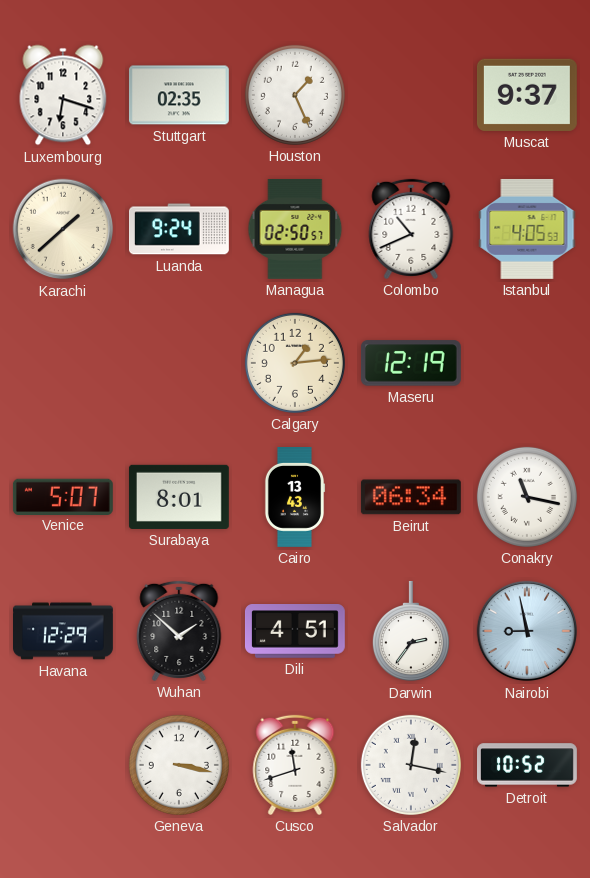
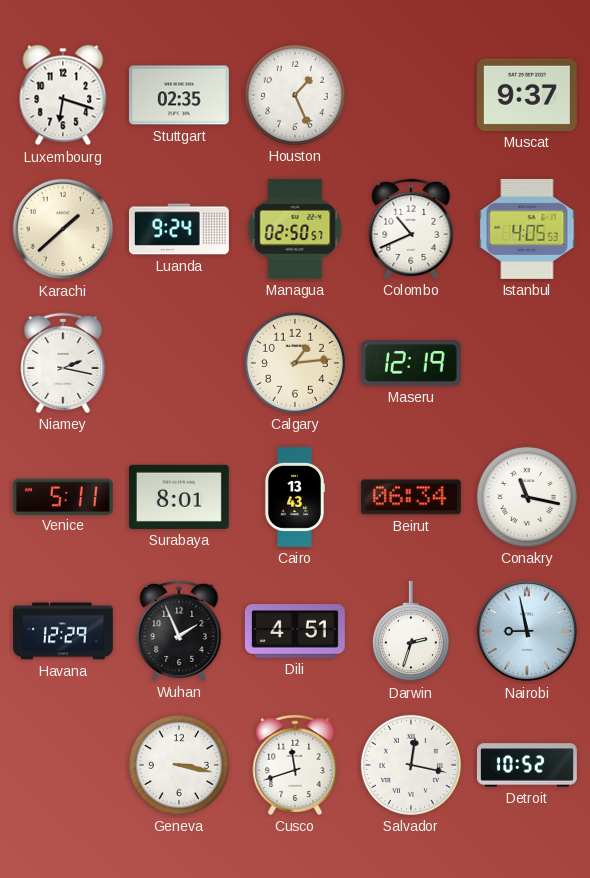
Niamey: none -> 2:17 (63, 363)
Venice: 5:07 -> 5:11 (63, 496)
Wuhan: 1:52 -> 1:56 (179, 631)
Darwin: 2:36 -> 2:33 (411, 631)
